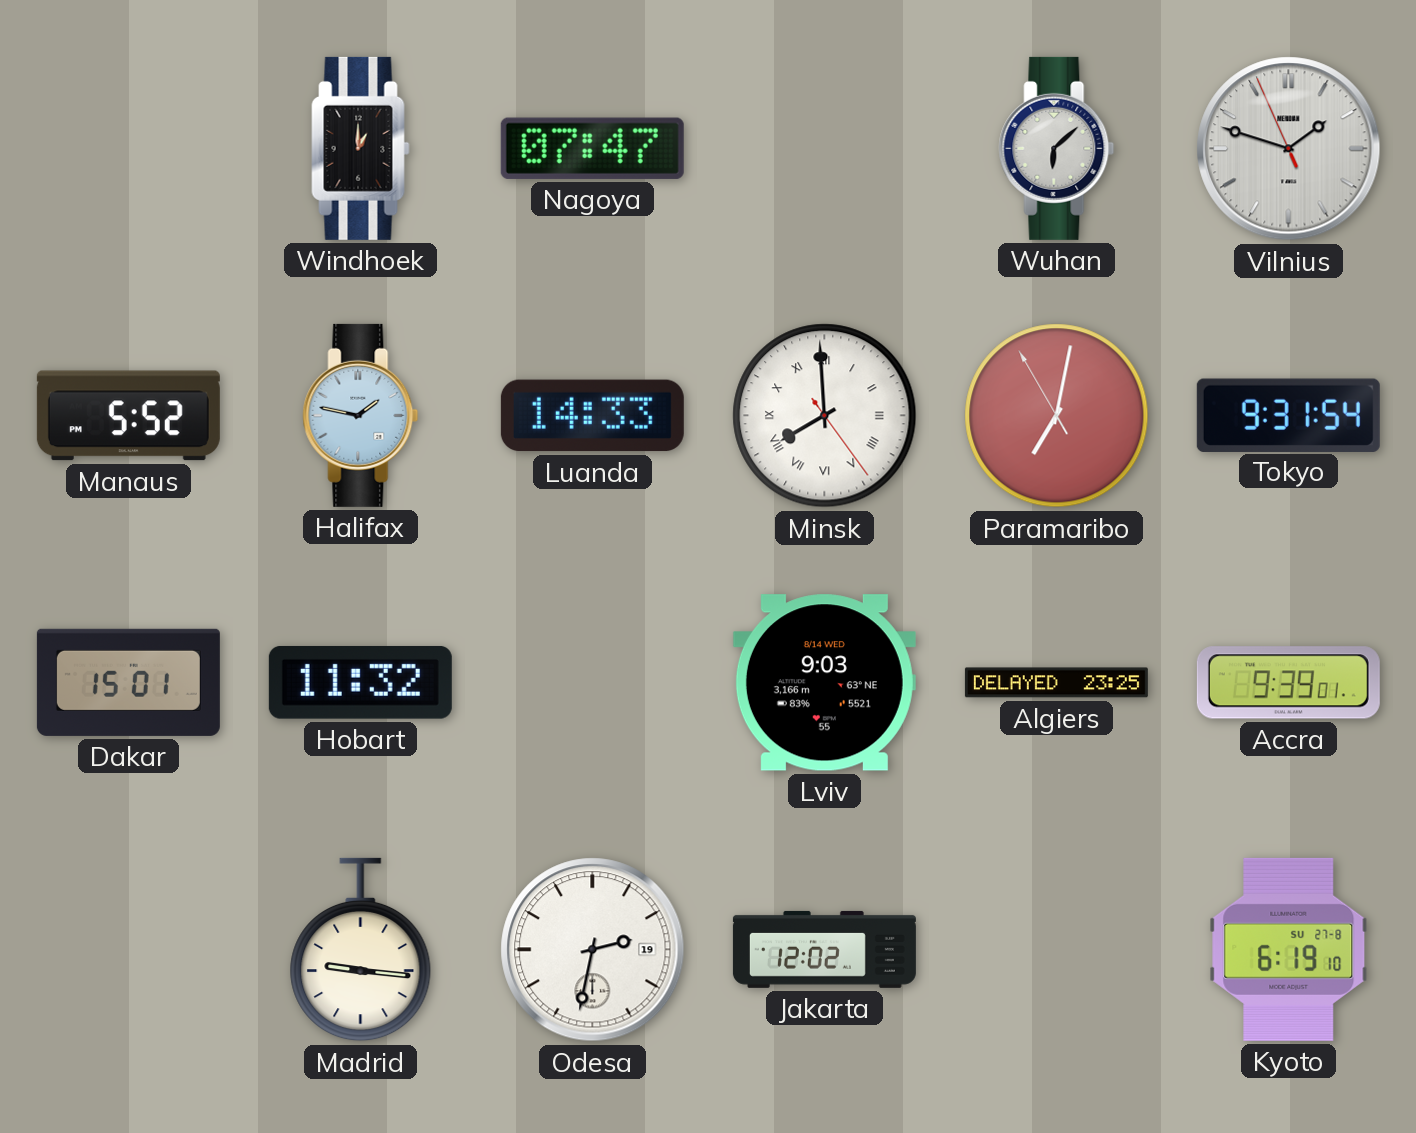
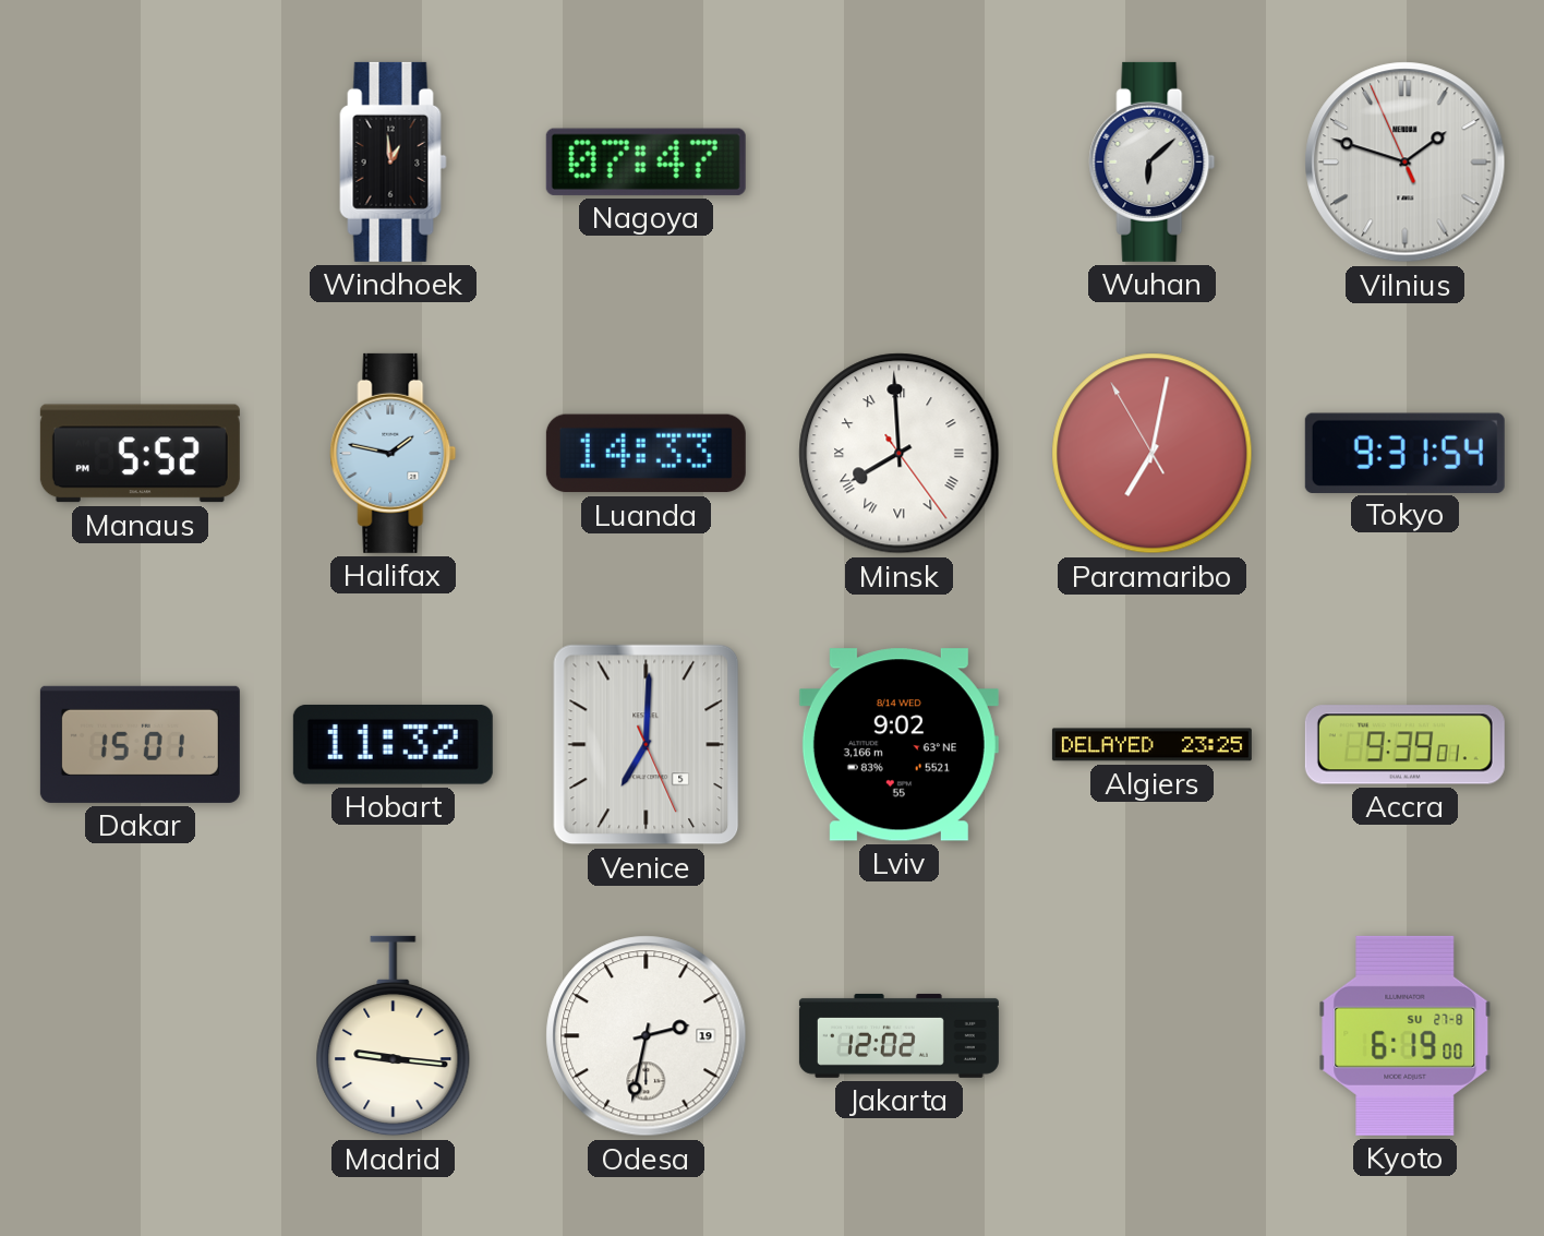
Windhoek: 1:00 -> 12:59 (394, 161)
Venice: none -> 7:00 (647, 745)
Lviv: 9:03 -> 9:02 (898, 745)
Kyoto: 6:19:10 -> 6:19:00 (1406, 1035)
